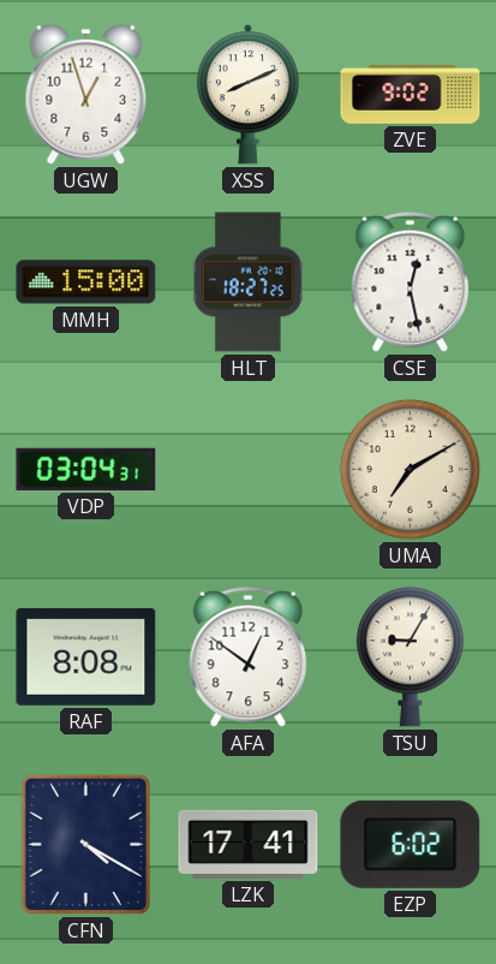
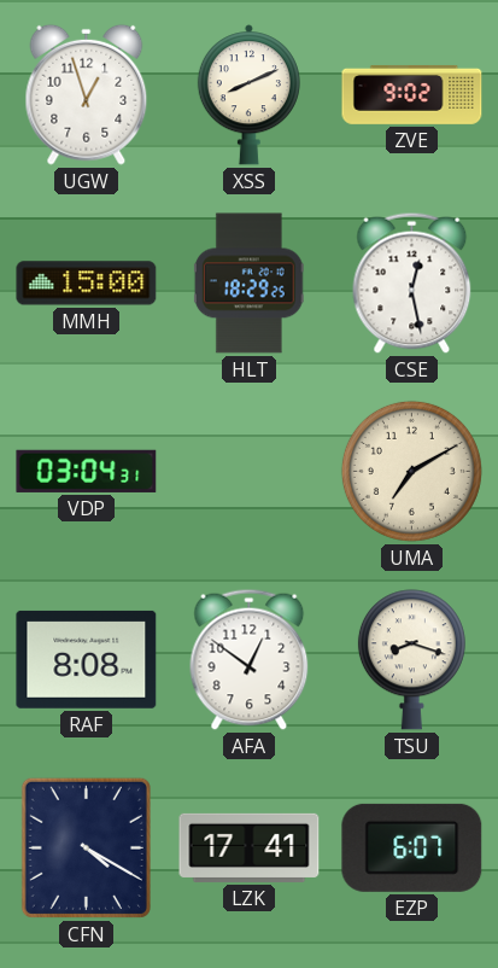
HLT: 18:27 -> 18:29 (248, 284)
TSU: 9:05 -> 8:18 (411, 660)
EZP: 6:02 -> 6:07 (412, 847)
